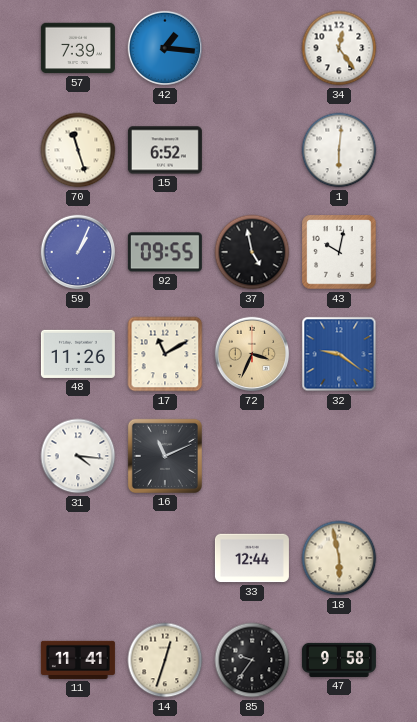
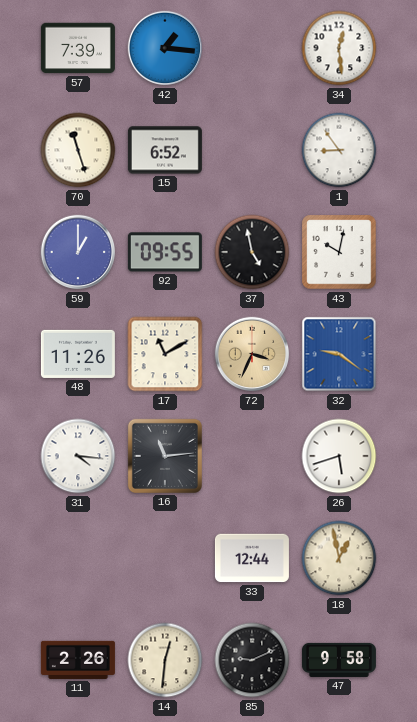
34: 12:24 -> 12:29 (339, 48)
1: 6:01 -> 8:54 (339, 150)
59: 1:04 -> 1:00 (78, 252)
16: 11:11 -> 11:14 (165, 456)
26: none -> 5:42 (339, 456)
18: 5:58 -> 12:58 (339, 558)
11: 11:41 -> 2:26 (78, 660)
14: 12:33 -> 12:31 (165, 660)
85: 9:36 -> 9:11 (252, 660)
